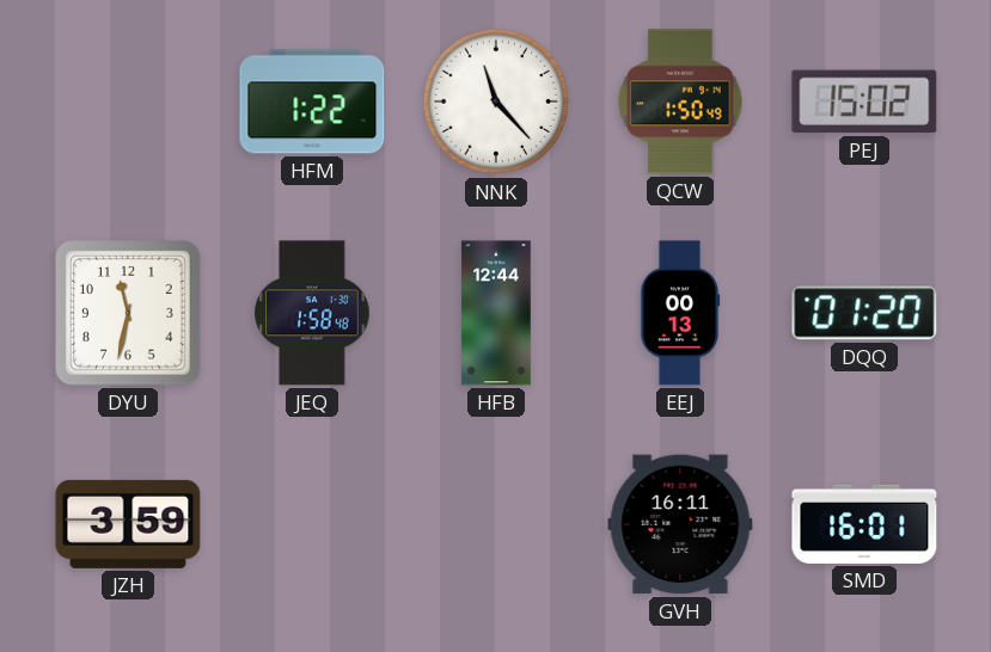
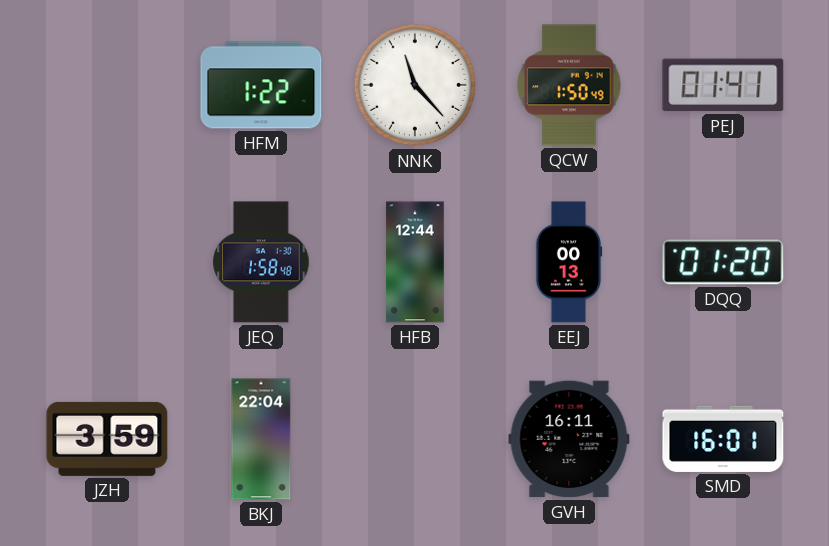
PEJ: 15:02 -> 01:41 (723, 85)
DYU: 11:32 -> none (128, 313)
BKJ: none -> 22:04 (261, 439)
